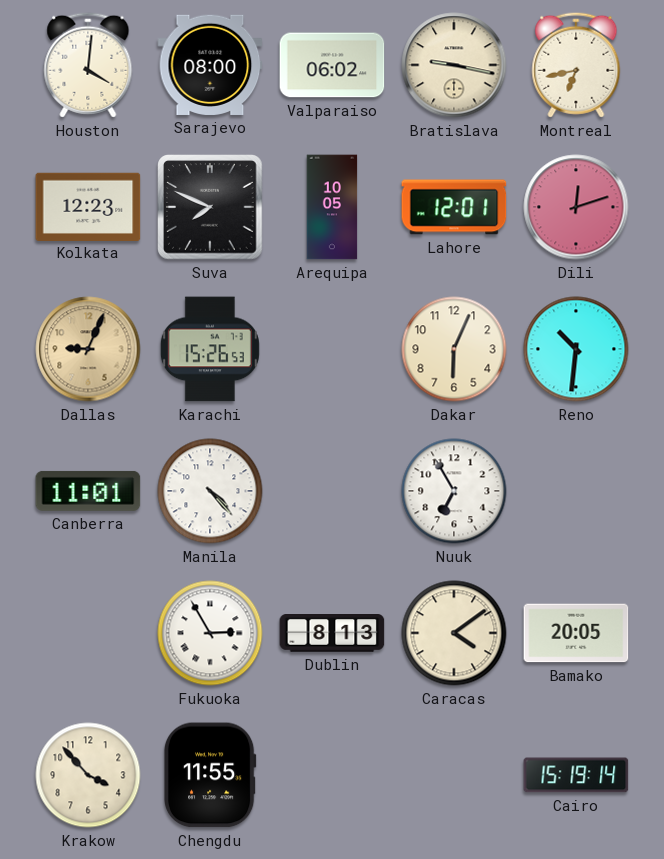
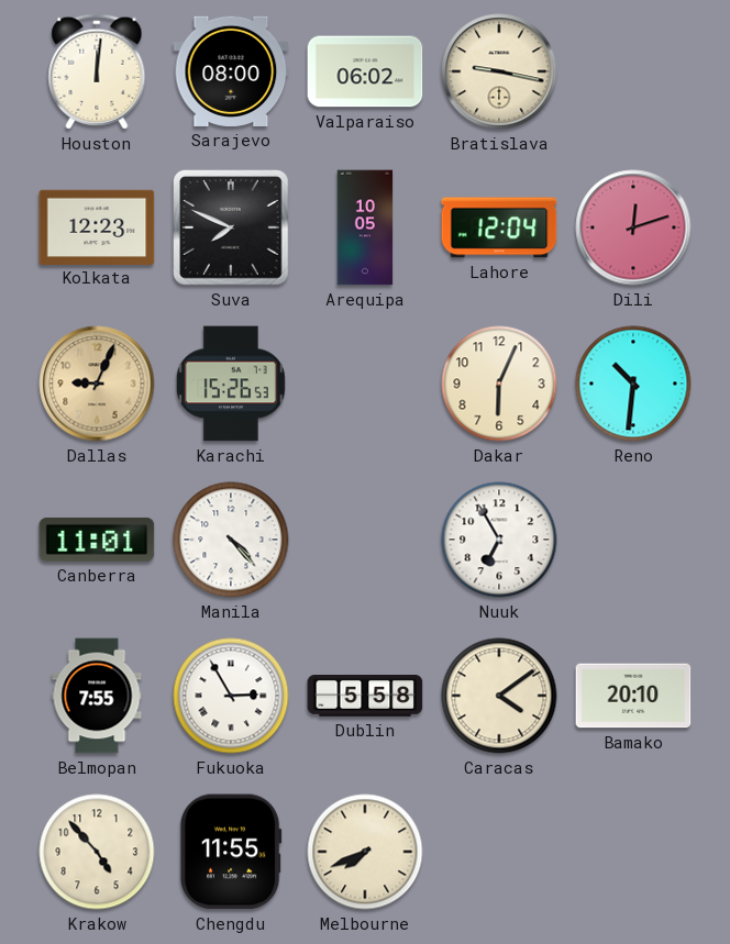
Houston: 4:01 -> 12:01 (97, 71)
Montreal: 6:43 -> none (576, 65)
Lahore: 12:01 -> 12:04 (499, 227)
Belmopan: none -> 7:55 (97, 696)
Dublin: 8:13 -> 5:58 (365, 697)
Bamako: 20:05 -> 20:10 (633, 696)
Krakow: 3:53 -> 4:53 (97, 852)
Melbourne: none -> 7:41 (365, 852)
Cairo: 15:19 -> none (576, 775)
